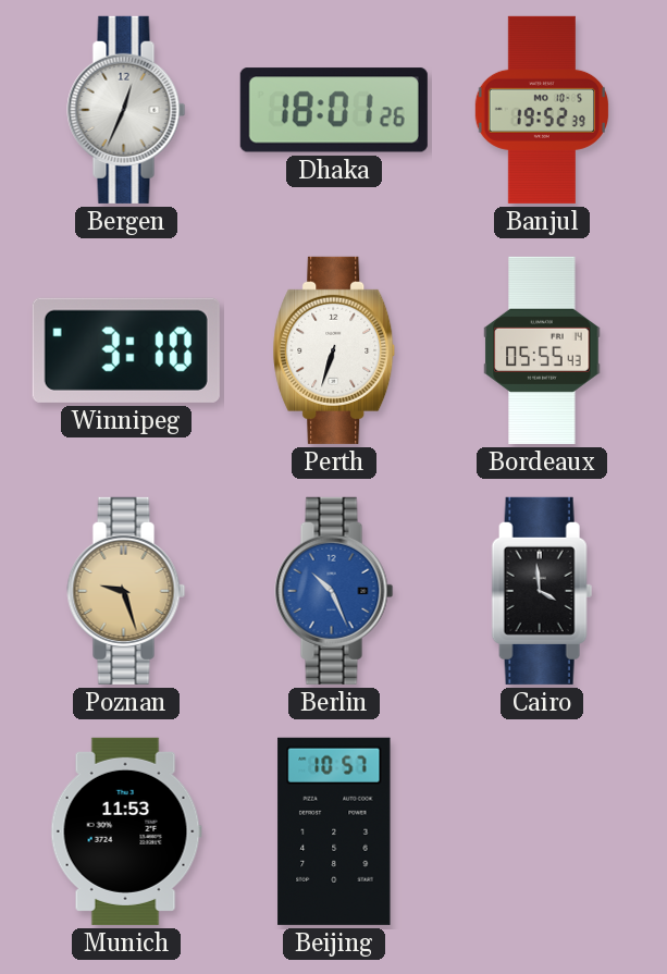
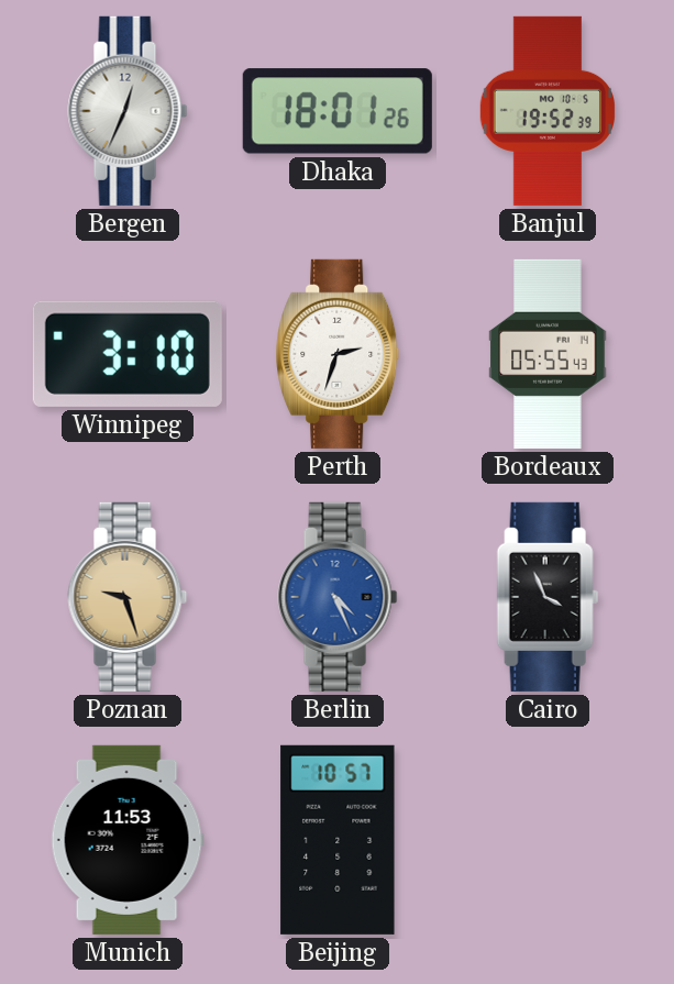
Perth: 6:33 -> 2:33 (338, 354)
Berlin: 10:26 -> 4:26 (338, 597)
Cairo: 3:59 -> 3:56 (548, 597)
